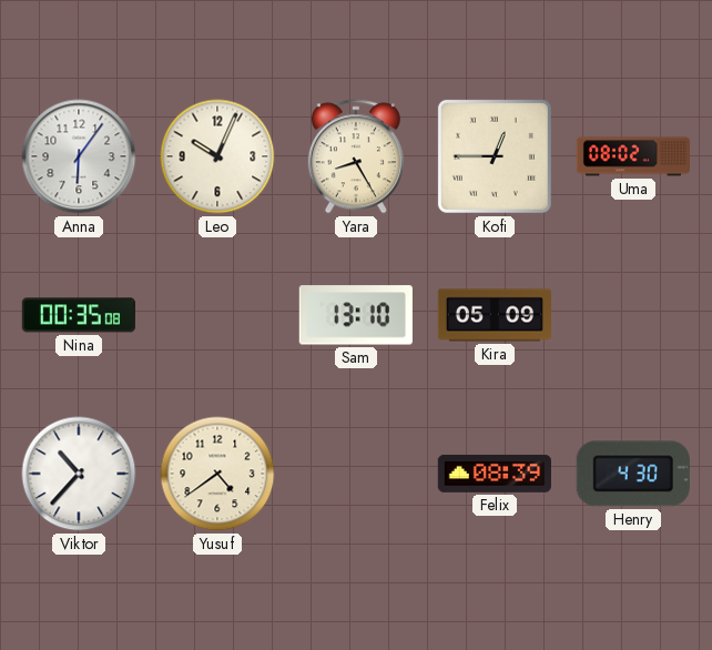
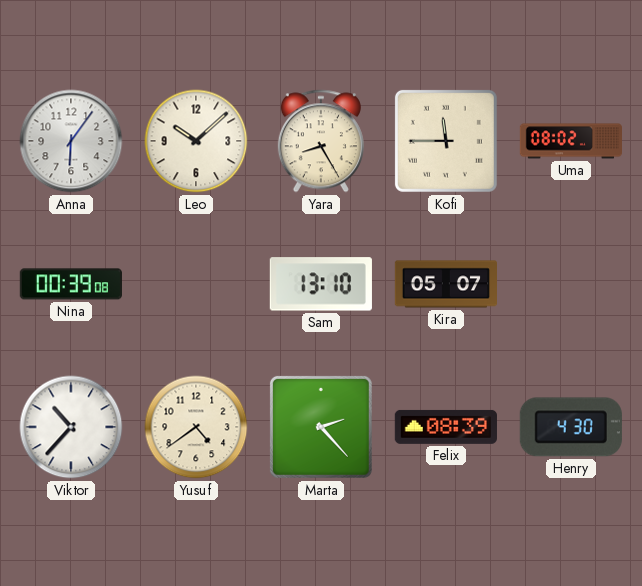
Leo: 10:04 -> 10:08 (196, 141)
Kofi: 12:45 -> 11:45 (446, 141)
Nina: 00:35 -> 00:39 (71, 284)
Kira: 05:09 -> 05:07 (445, 284)
Marta: none -> 2:23 (321, 427)
